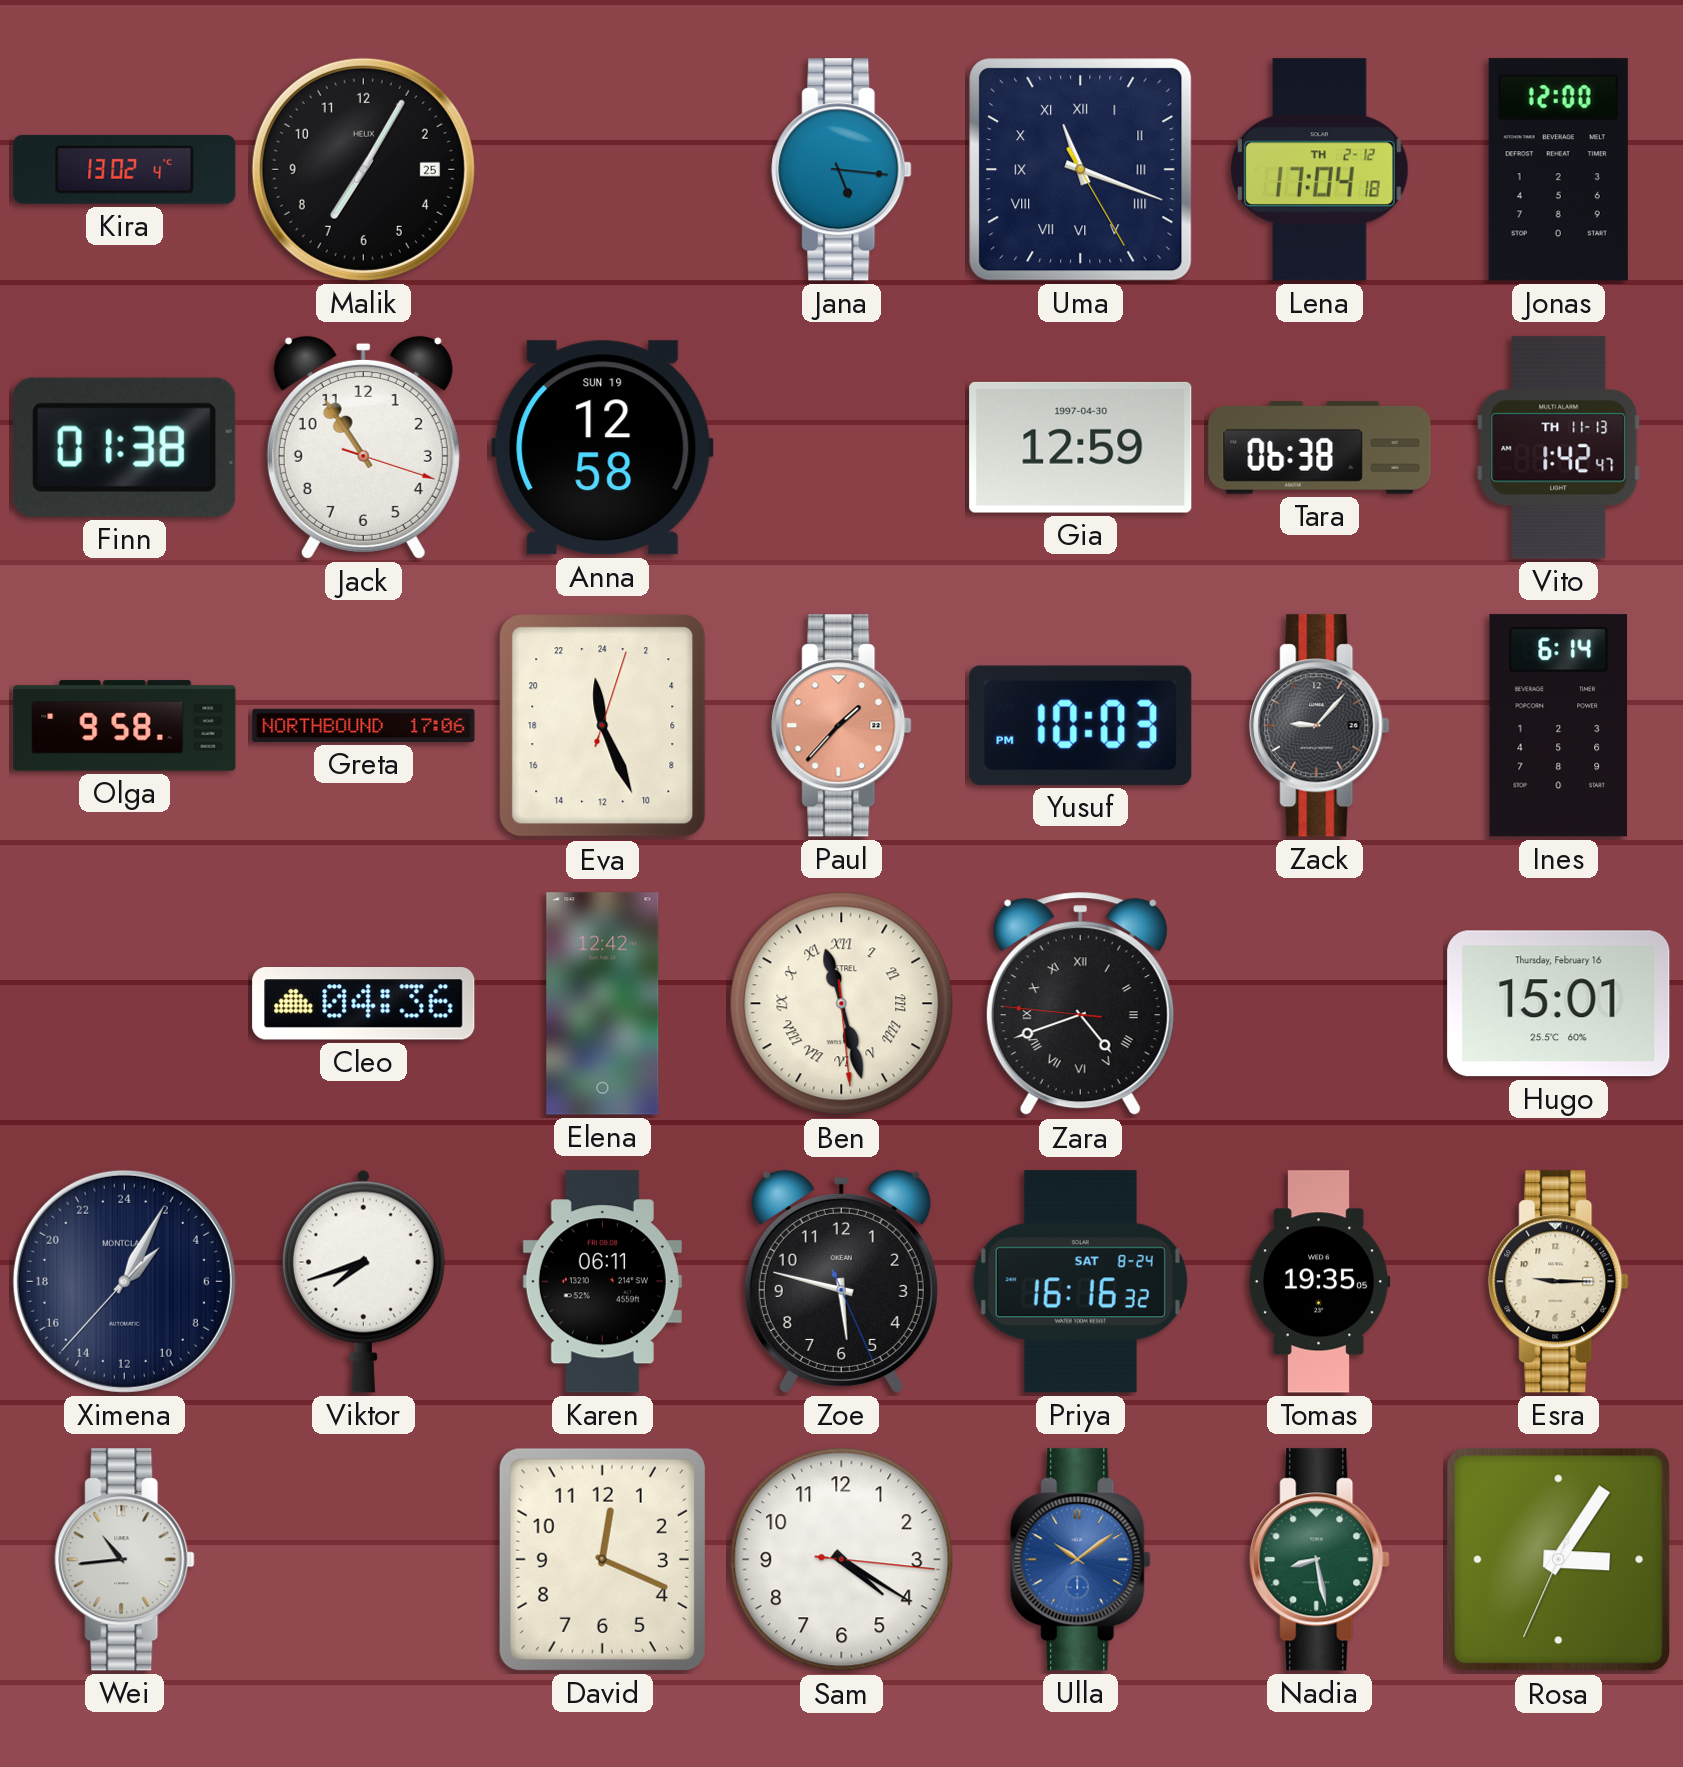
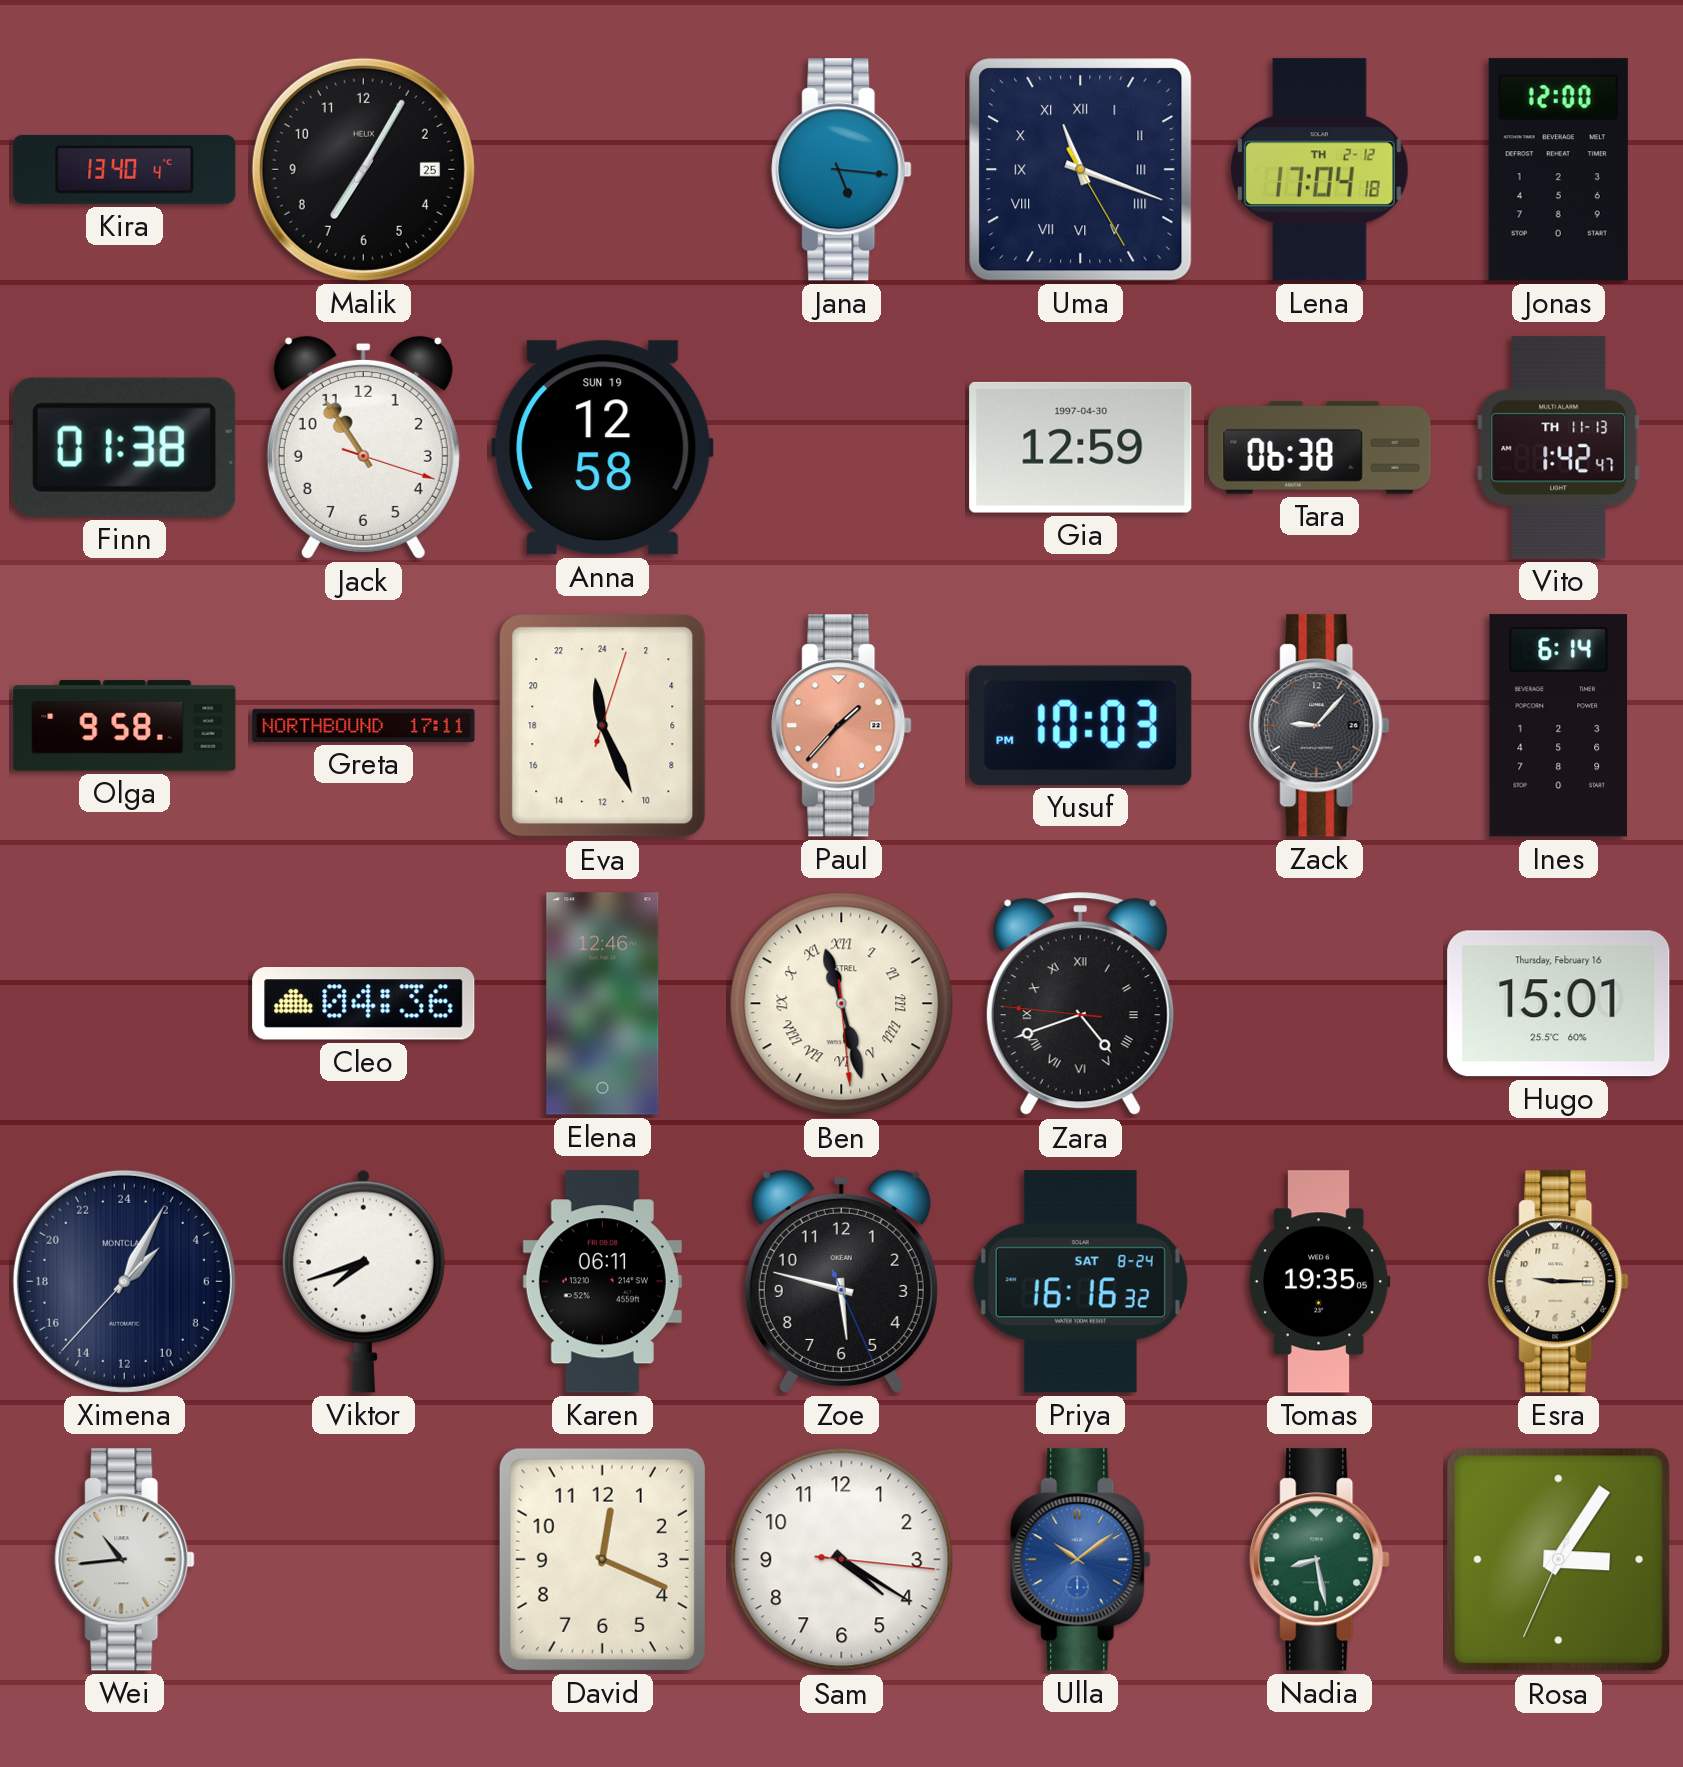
Kira: 13:02 -> 13:40 (125, 169)
Greta: 17:06 -> 17:11 (364, 725)
Elena: 12:42 -> 12:46 (603, 1004)
